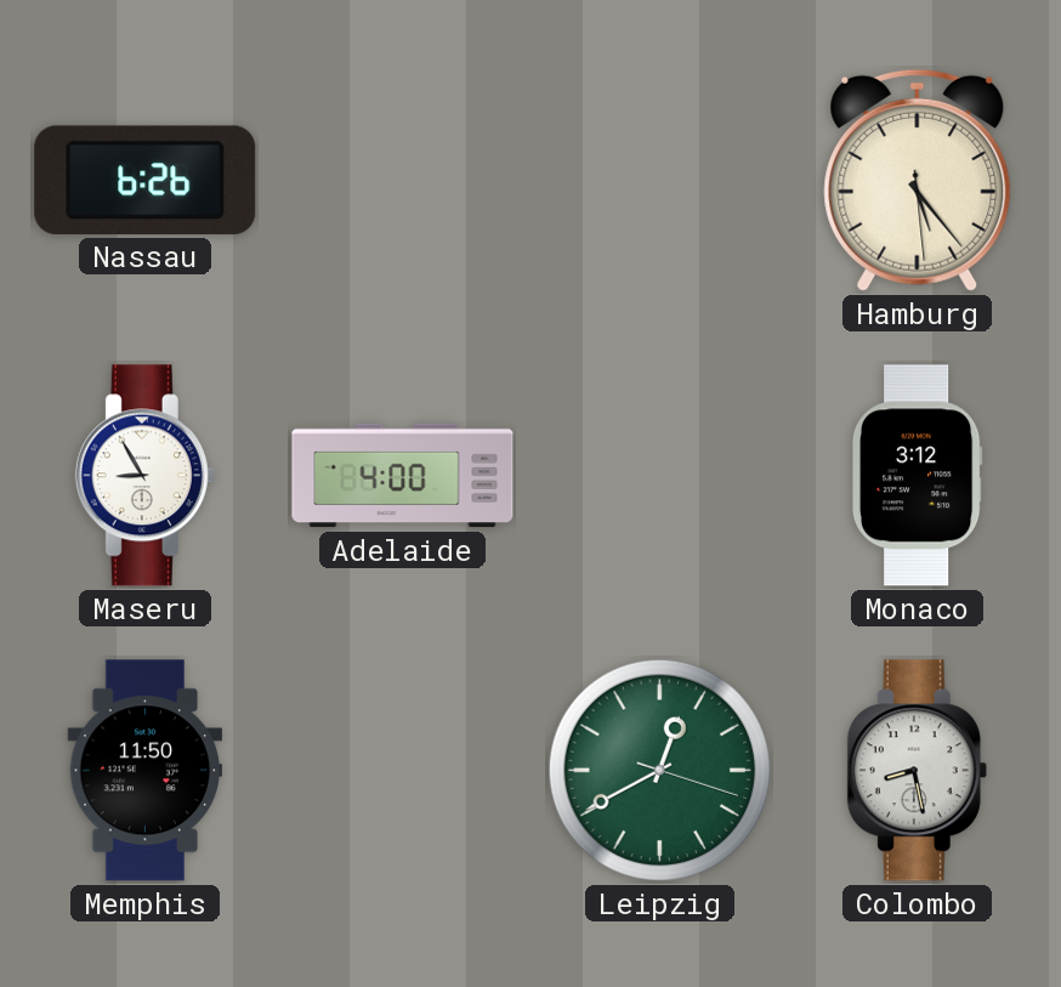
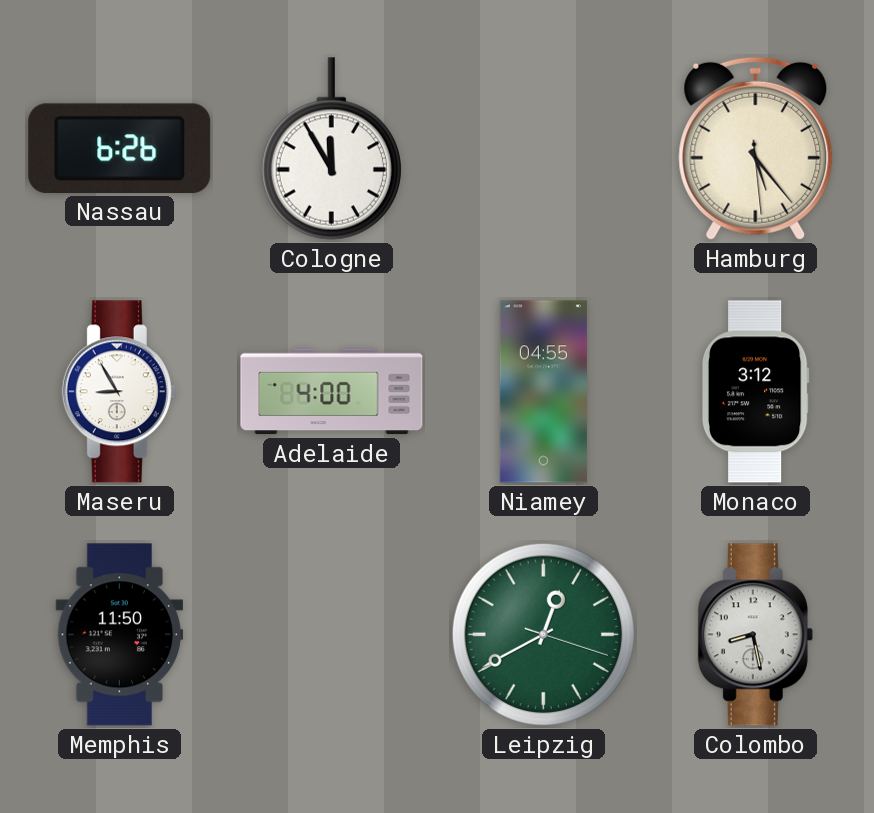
Cologne: none -> 11:55 (331, 149)
Niamey: none -> 04:55 (543, 392)
